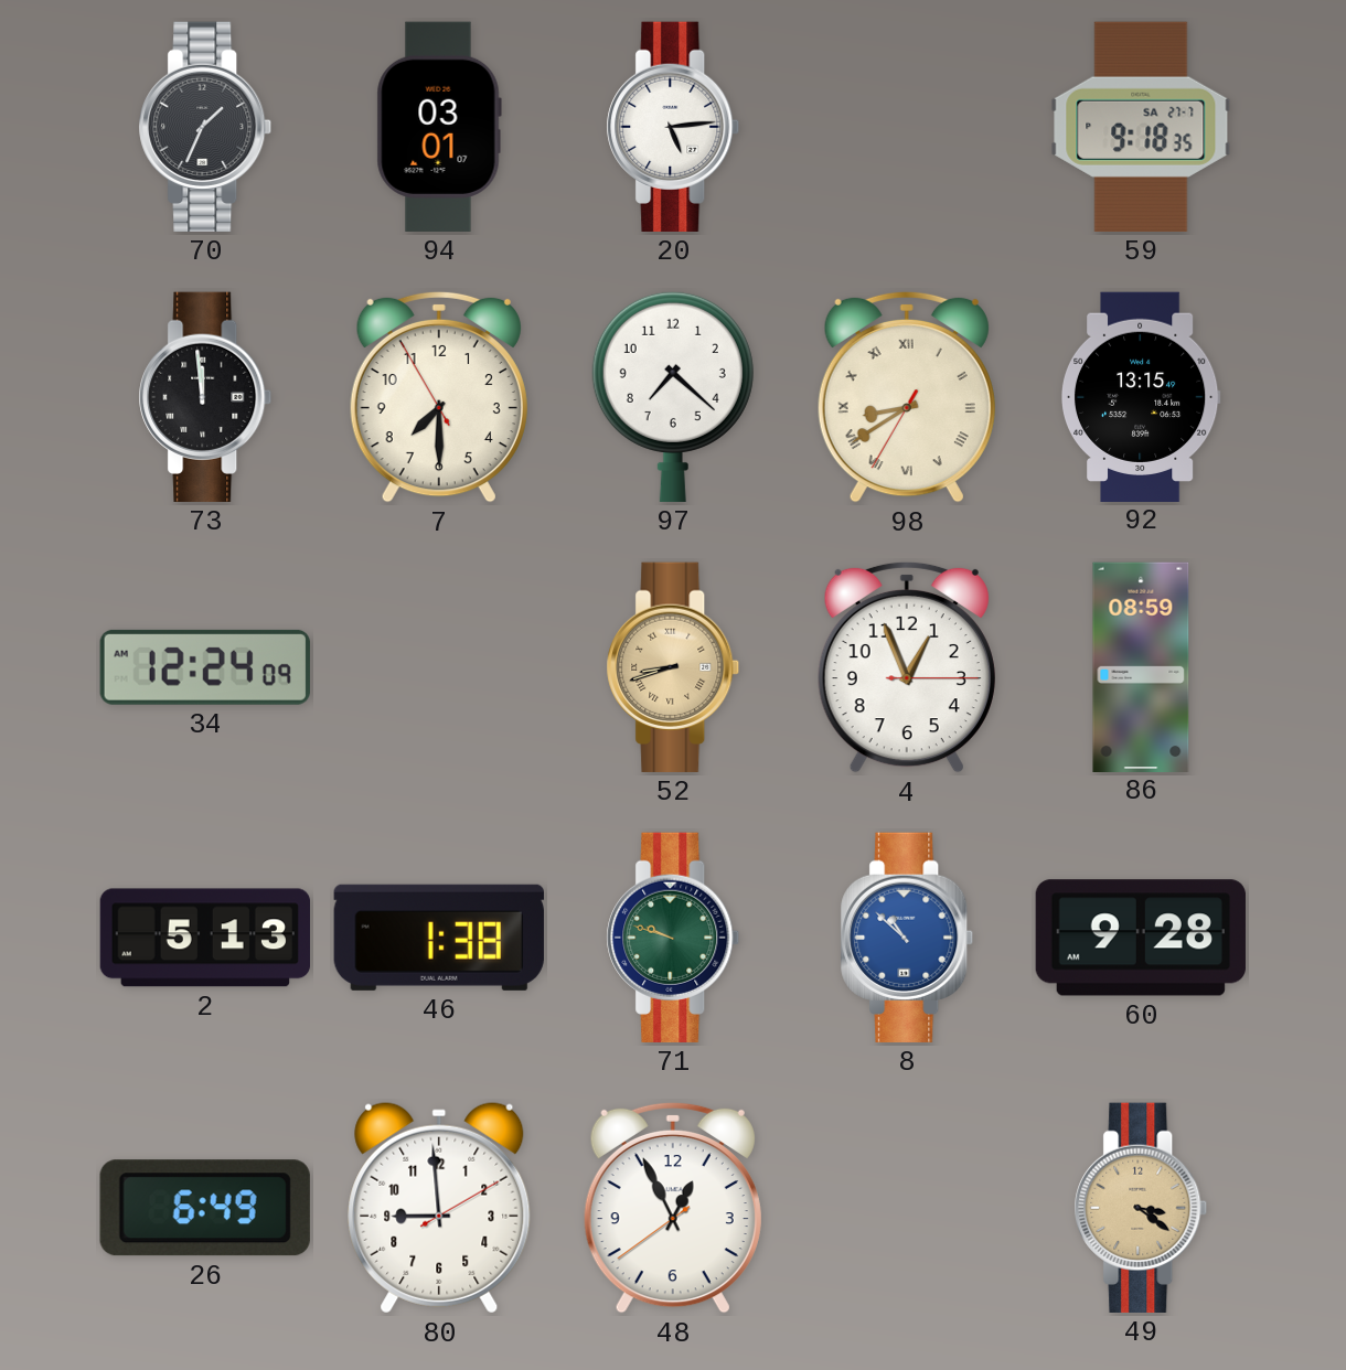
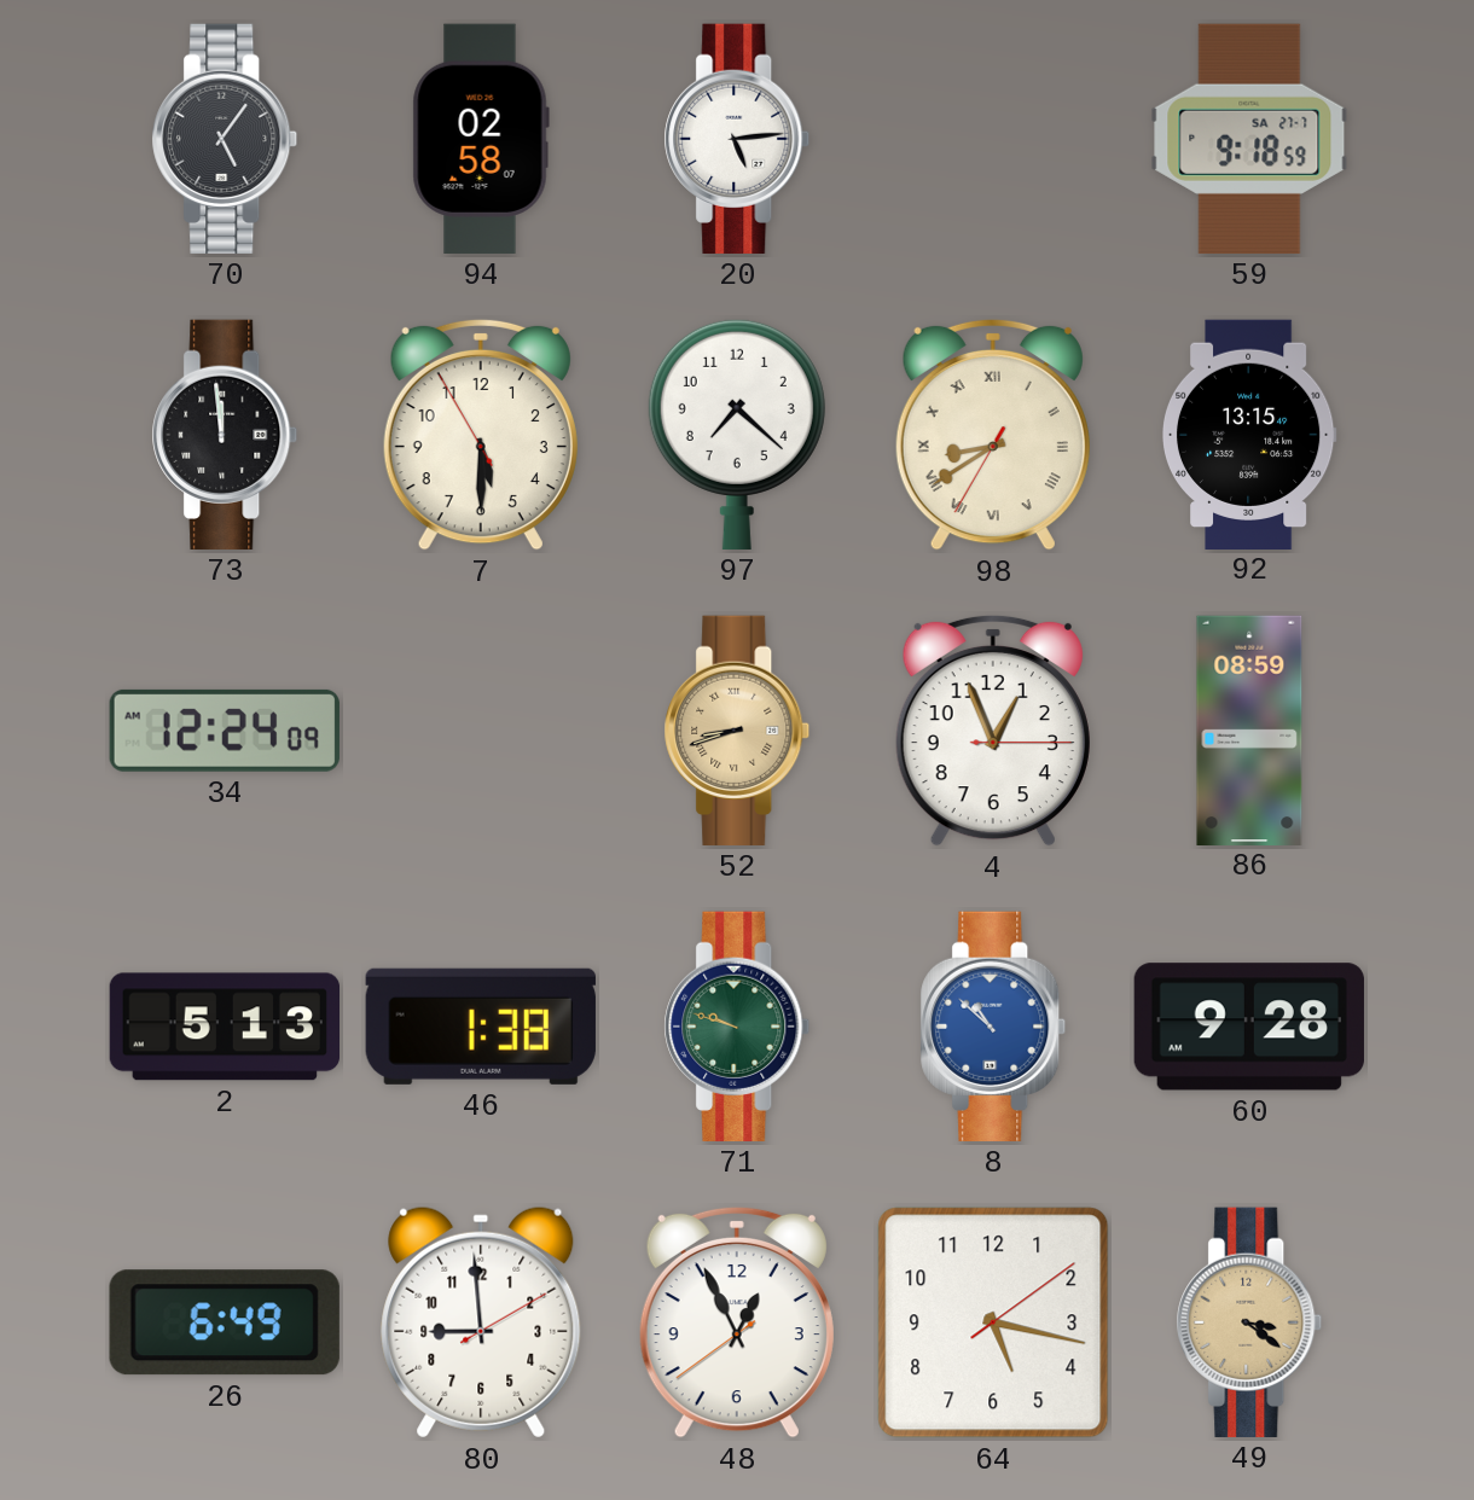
70: 1:34 -> 5:06 (225, 139)
94: 03:01 -> 02:58 (481, 139)
59: 9:18:35 -> 9:18:59 (1249, 139)
7: 7:29 -> 5:29 (481, 435)
64: none -> 5:17 (993, 1322)
